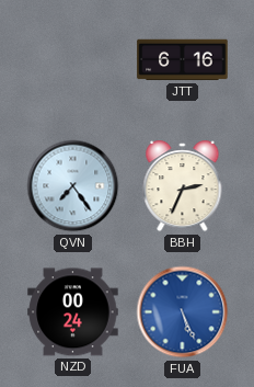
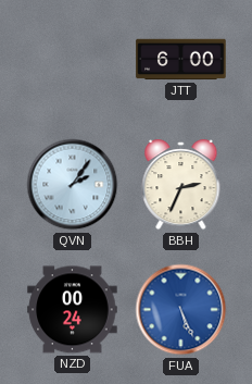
JTT: 6:16 -> 6:00 (181, 60)
QVN: 7:24 -> 2:06 (73, 185)
